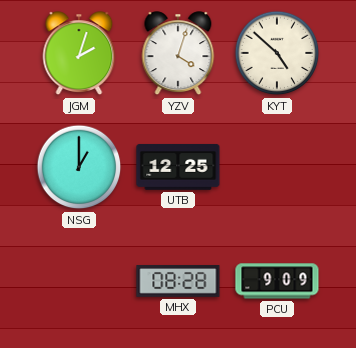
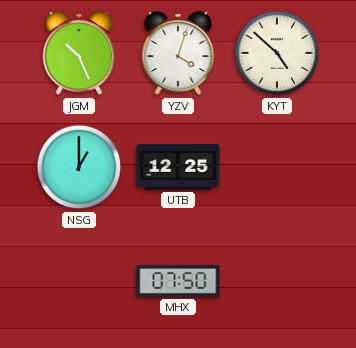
JGM: 2:03 -> 10:26 (79, 54)
MHX: 08:28 -> 07:50 (178, 281)
PCU: 9:09 -> none (277, 281)
